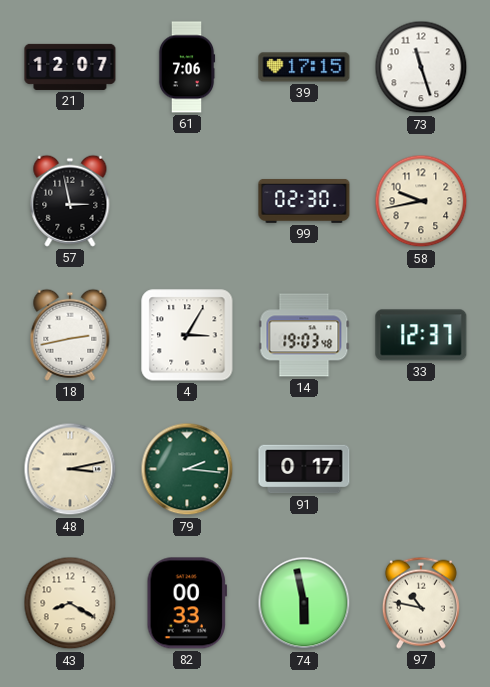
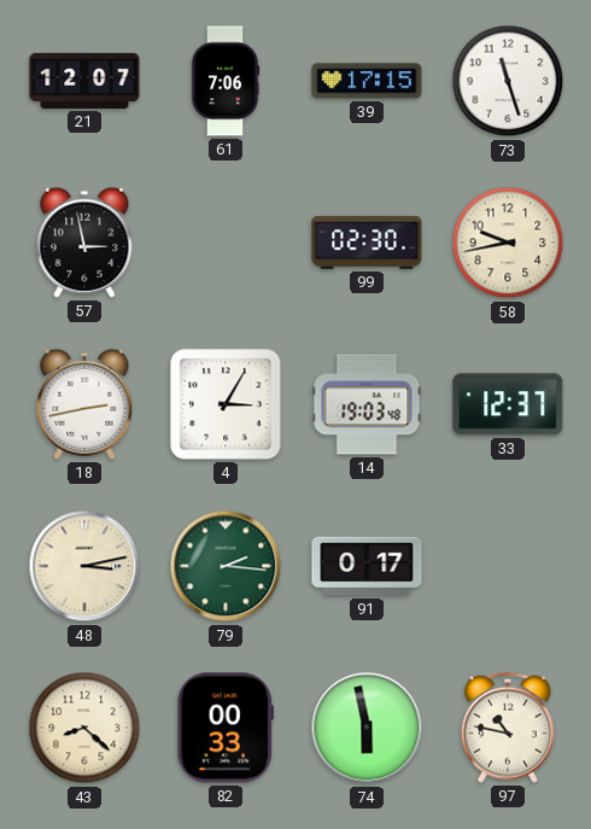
43: 8:20 -> 8:22 (84, 728)
